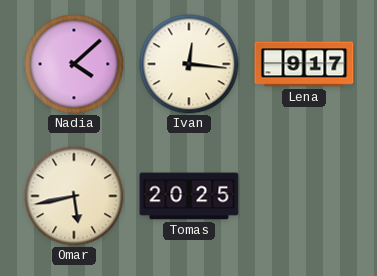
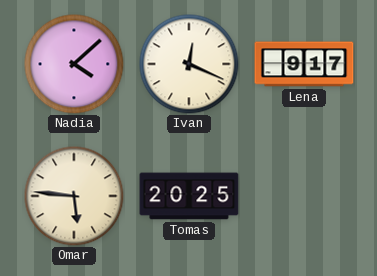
Ivan: 12:16 -> 12:19 (189, 64)
Omar: 5:43 -> 5:46 (74, 196)
